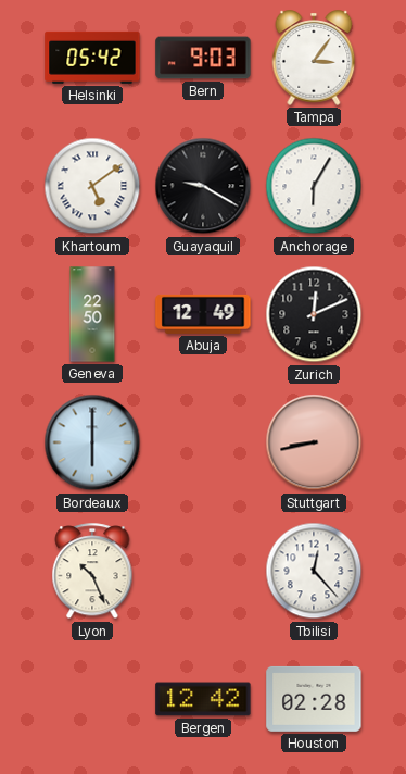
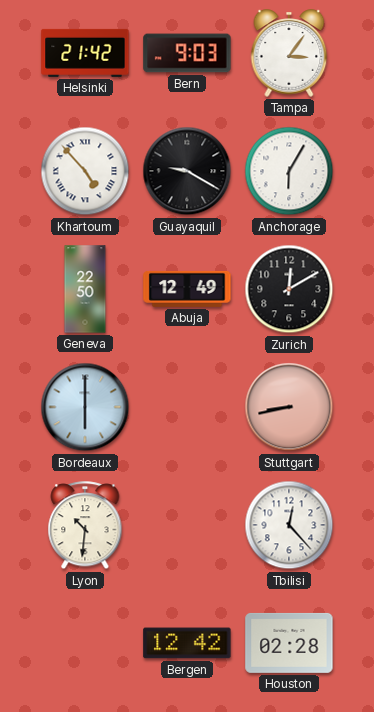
Helsinki: 05:42 -> 21:42 (85, 53)
Khartoum: 5:09 -> 4:53 (85, 171)
Zurich: 12:11 -> 12:10 (289, 289)
Lyon: 10:26 -> 10:31 (85, 526)
